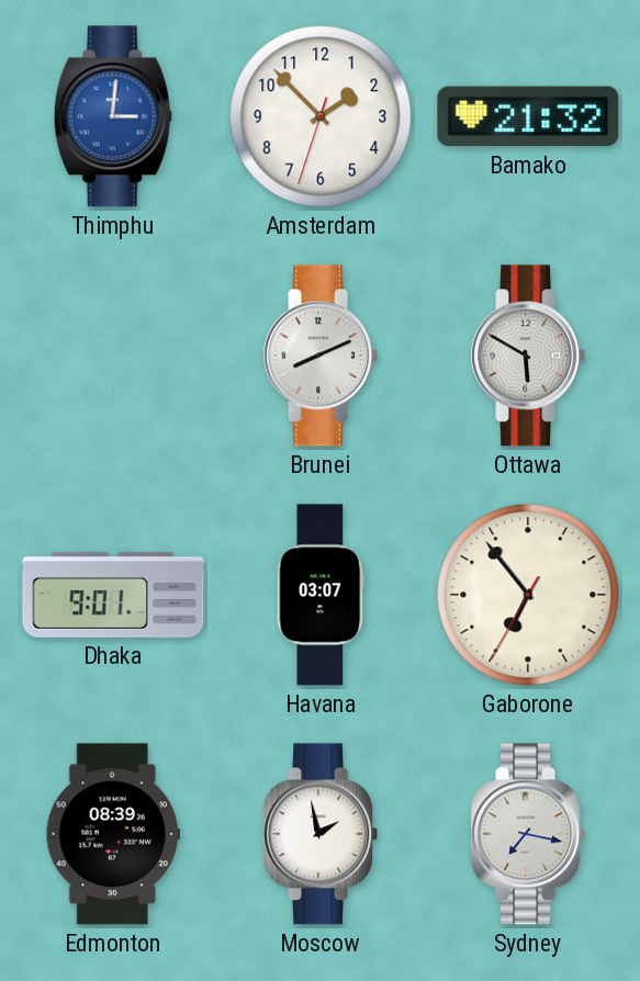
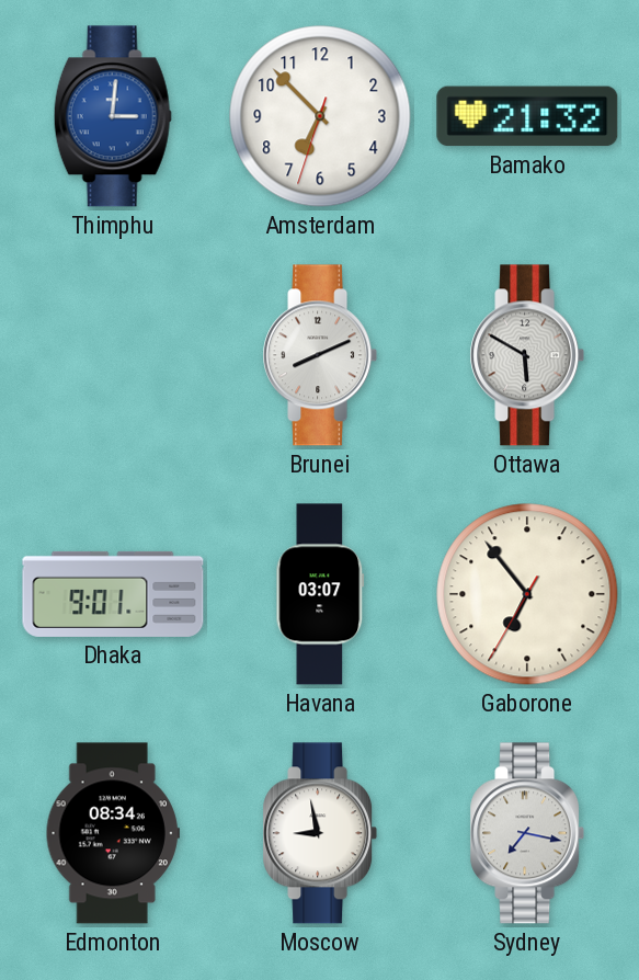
Amsterdam: 1:52 -> 6:52 (320, 116)
Edmonton: 08:39 -> 08:34 (113, 833)
Moscow: 1:58 -> 8:58 (320, 833)
